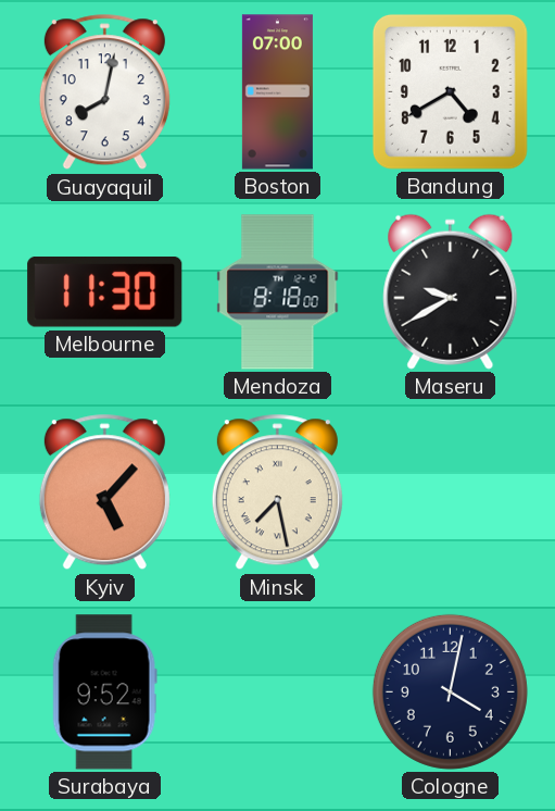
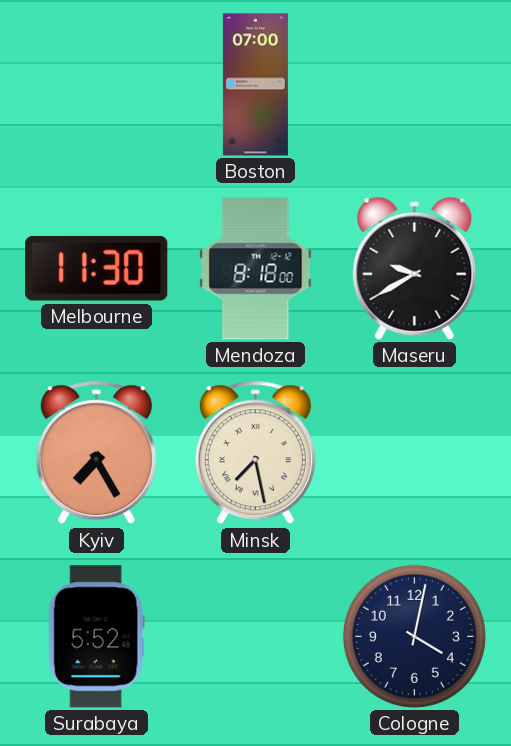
Guayaquil: 8:02 -> none (104, 92)
Bandung: 4:40 -> none (450, 91)
Kyiv: 5:07 -> 7:25 (96, 453)
Surabaya: 9:52 -> 5:52 (96, 637)
